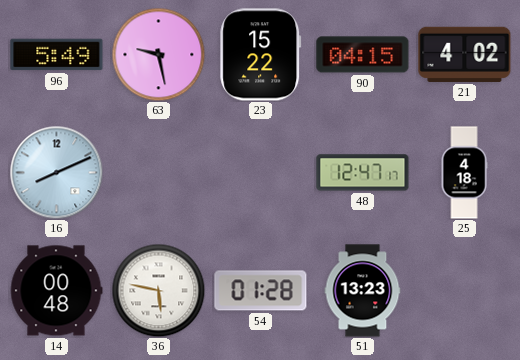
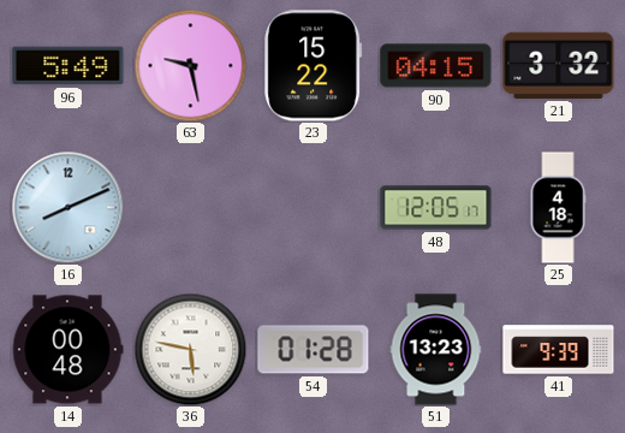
21: 4:02 -> 3:32 (559, 65)
48: 12:47 -> 12:05 (436, 208)
41: none -> 9:39 (559, 350)
